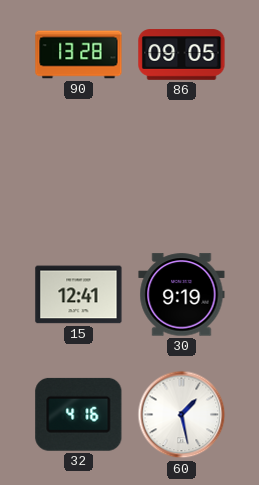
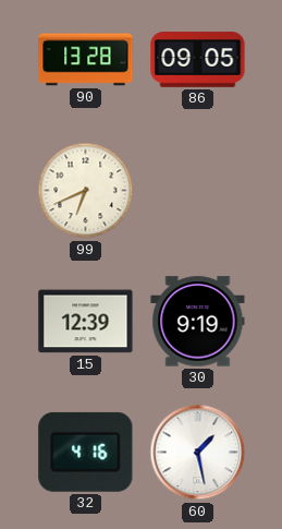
99: none -> 6:41 (86, 191)
15: 12:41 -> 12:39 (86, 322)
